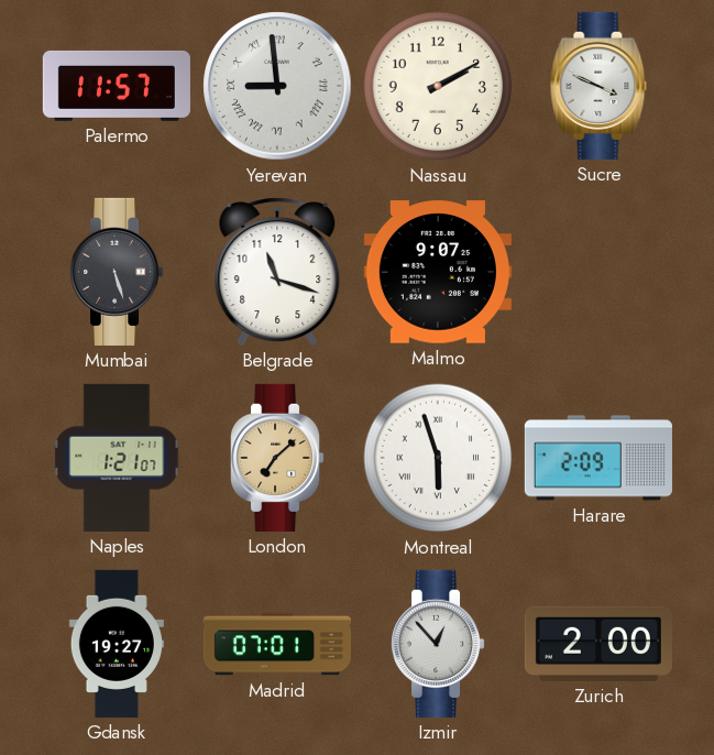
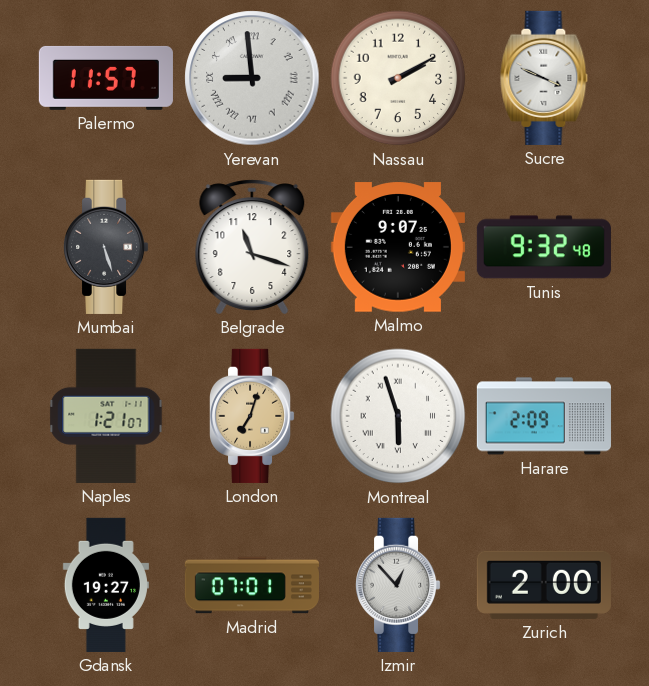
Tunis: none -> 9:32 (544, 247)
London: 7:08 -> 7:03 (253, 416)
